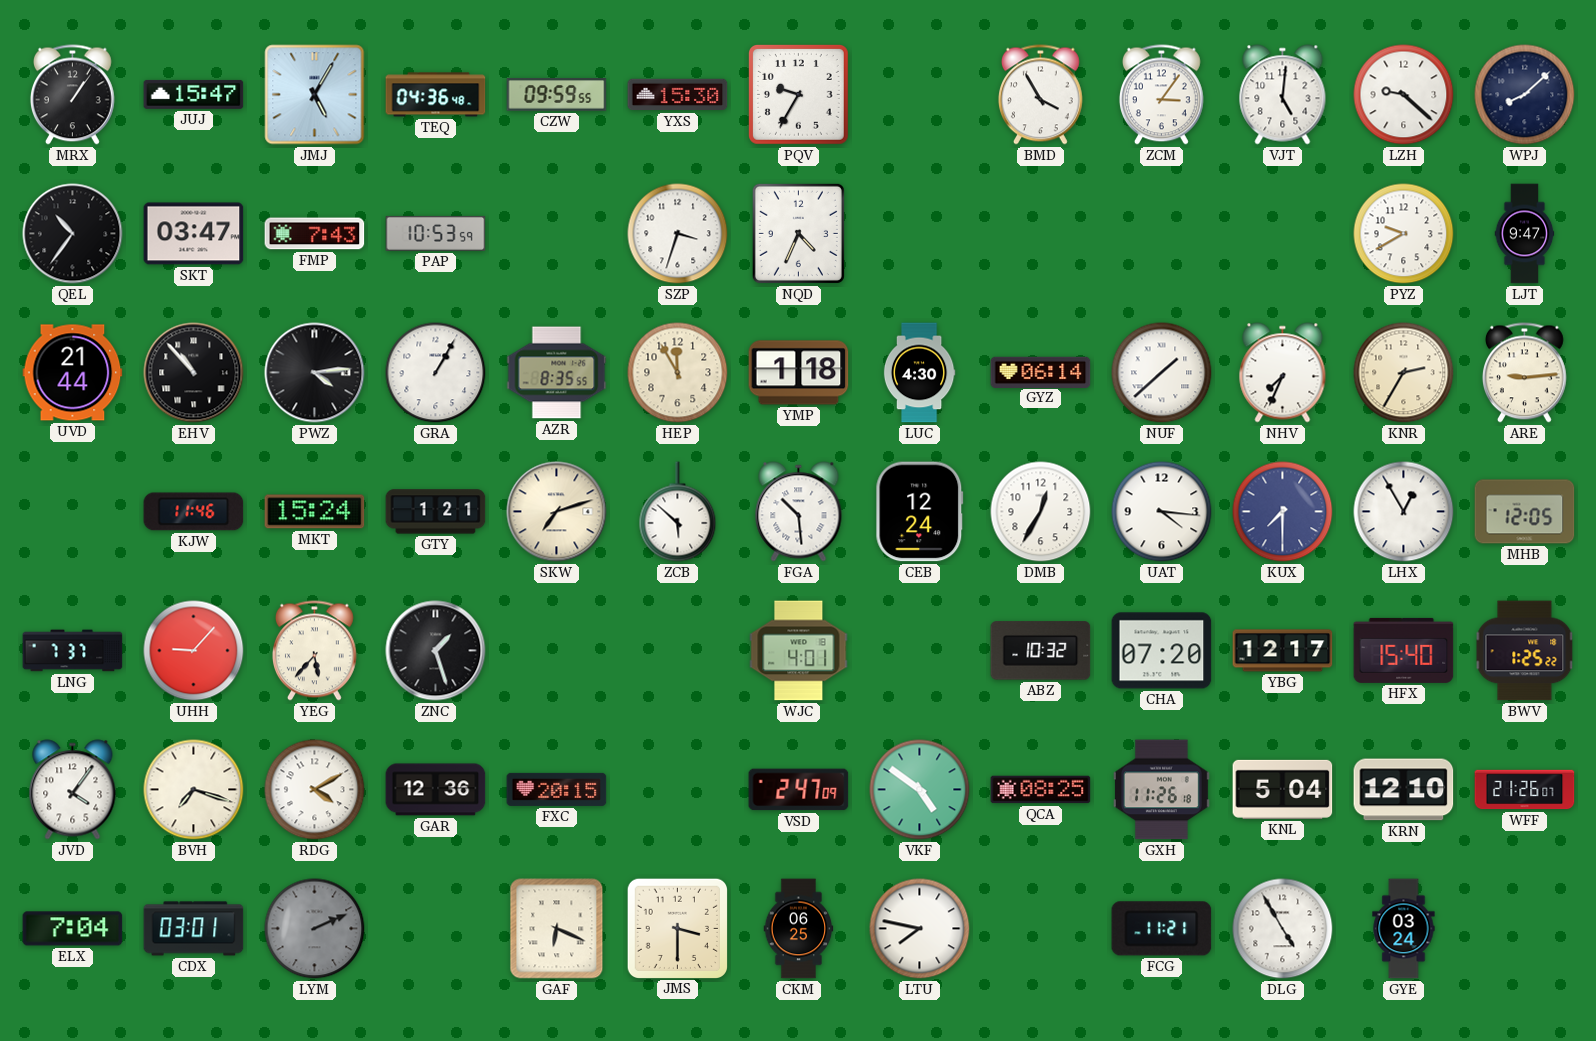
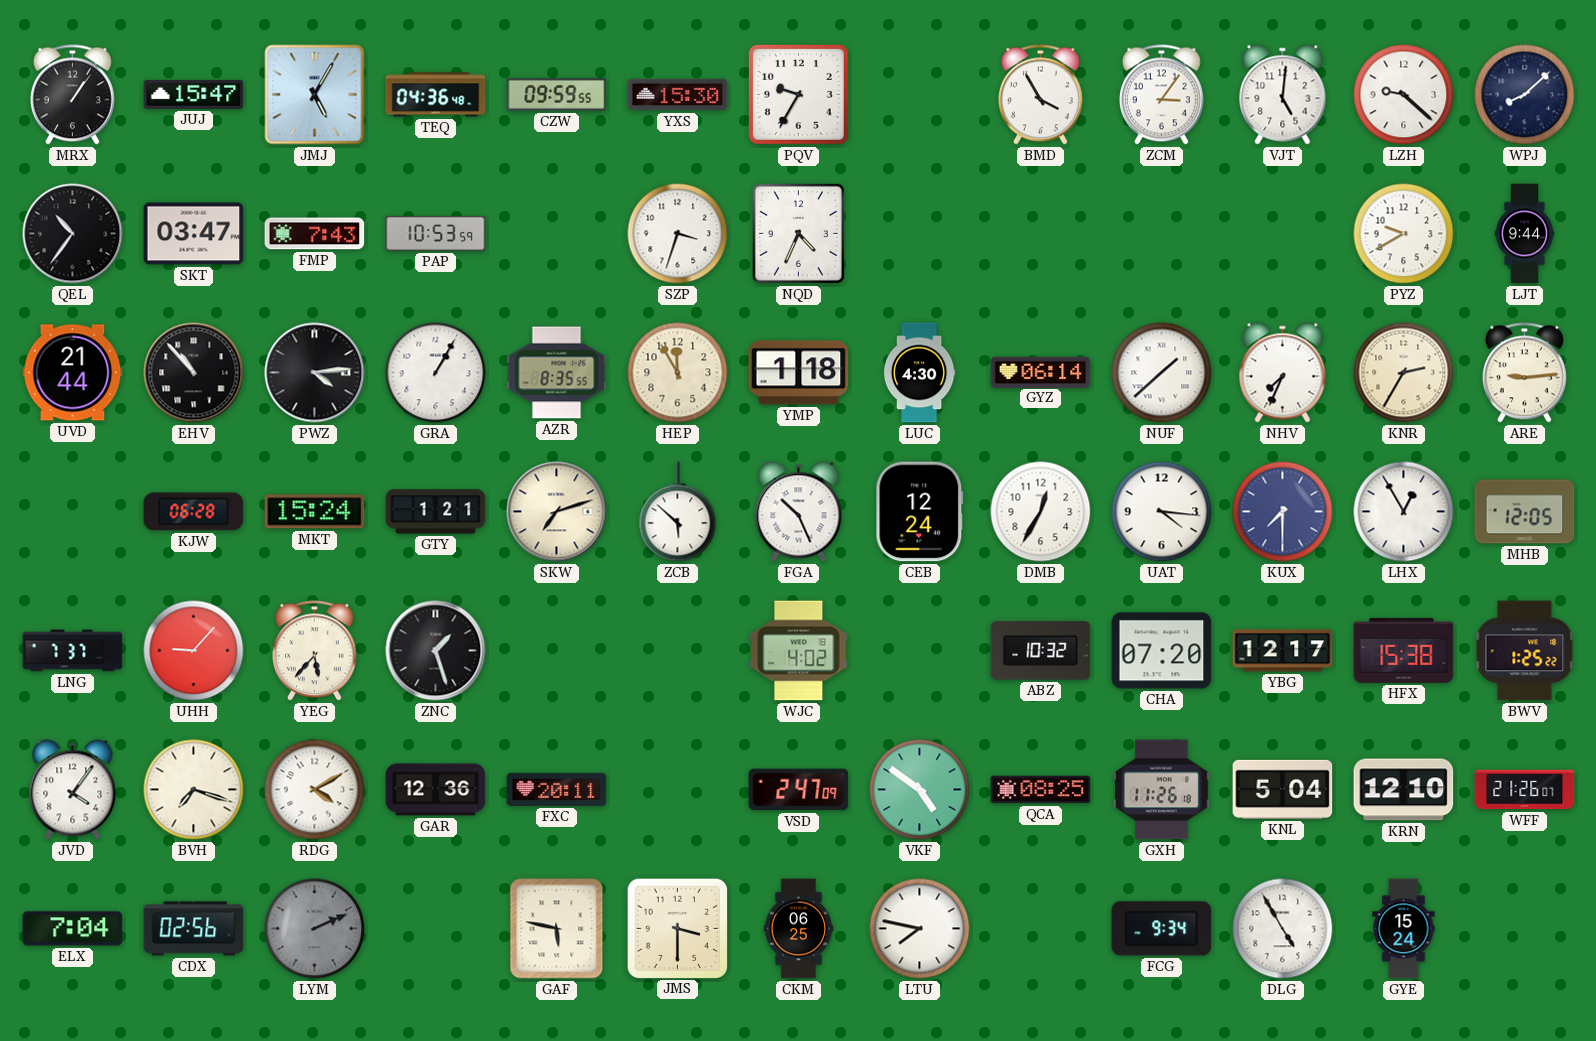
LJT: 9:47 -> 9:44 (1525, 234)
KJW: 11:46 -> 06:28 (194, 512)
FGA: 10:29 -> 10:26 (799, 512)
WJC: 4:01 -> 4:02 (799, 651)
HFX: 15:40 -> 15:38 (1404, 650)
FXC: 20:15 -> 20:11 (557, 789)
CDX: 03:01 -> 02:56 (194, 929)
GAF: 6:19 -> 5:47 (557, 929)
FCG: 11:21 -> 9:34 (1162, 929)
GYE: 03:24 -> 15:24 (1404, 929)
